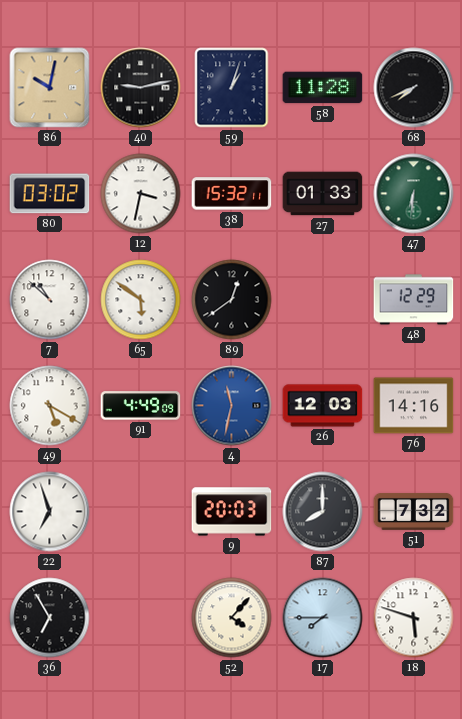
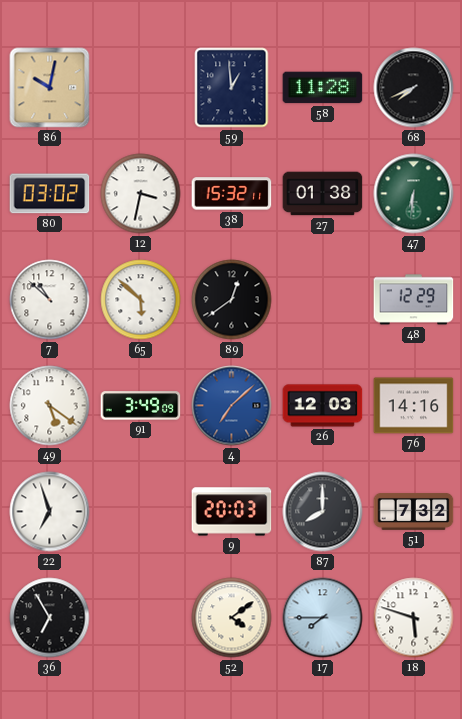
40: 9:13 -> none (141, 88)
59: 1:03 -> 12:59 (232, 88)
27: 01:33 -> 01:38 (323, 194)
65: 5:51 -> 5:52 (141, 300)
49: 5:20 -> 5:21 (50, 406)
91: 4:49 -> 3:49 (141, 406)
4: 11:32 -> 7:08 (232, 406)
52: 4:07 -> 4:09 (232, 618)
